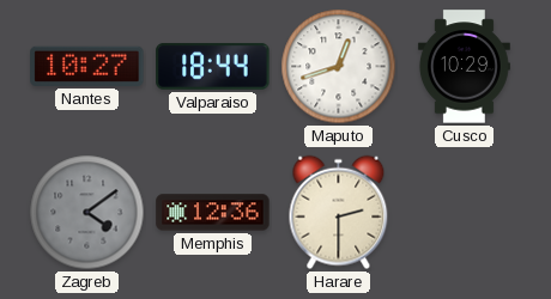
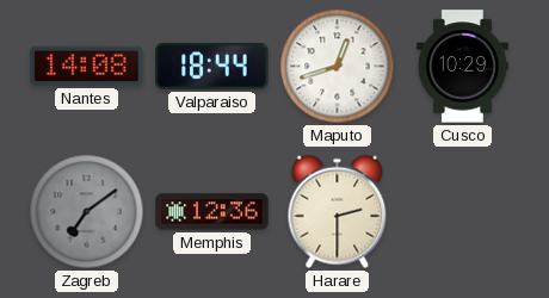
Nantes: 10:27 -> 14:08 (87, 66)
Zagreb: 4:09 -> 7:09 (87, 212)
